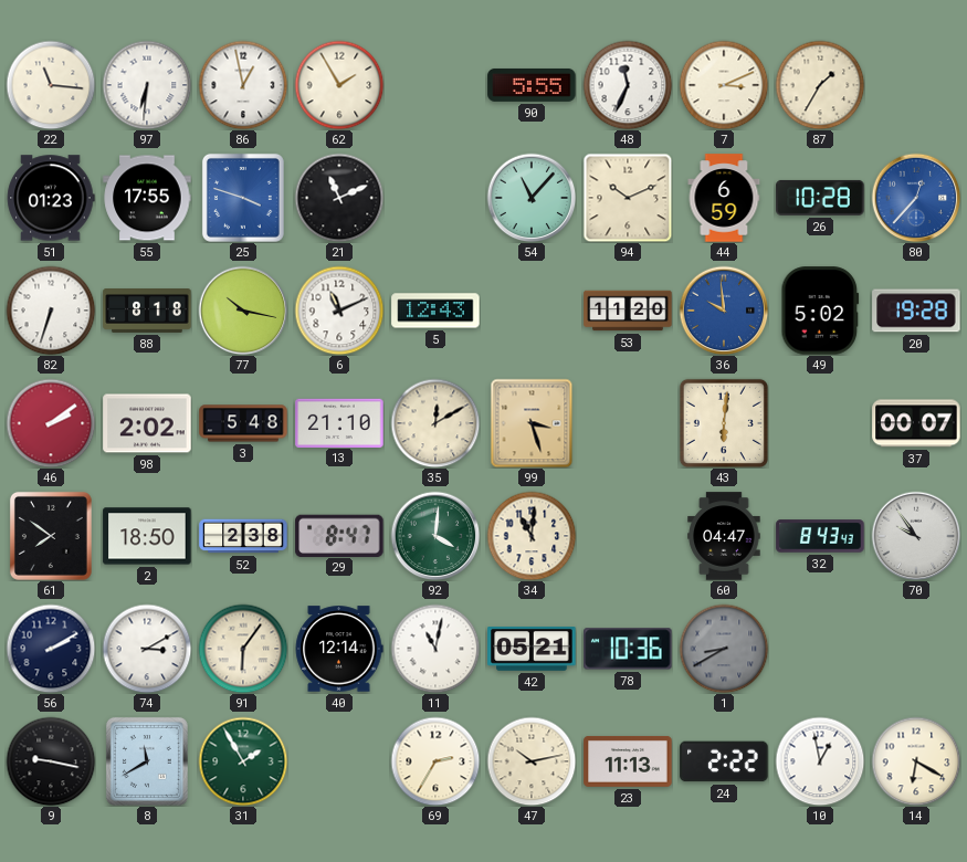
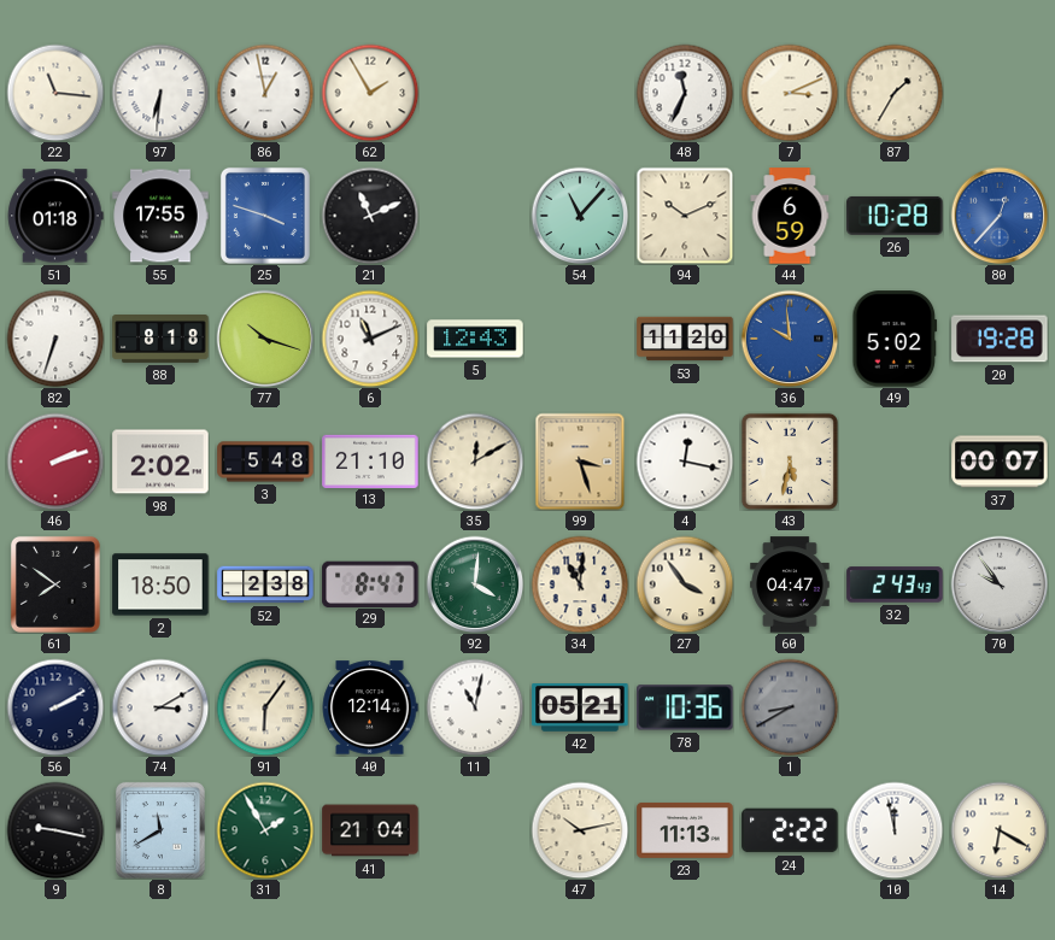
90: 5:55 -> none (532, 85)
51: 01:23 -> 01:18 (55, 216)
77: 10:17 -> 10:18 (265, 339)
46: 2:09 -> 2:12 (55, 462)
4: none -> 12:17 (685, 462)
43: 6:01 -> 5:32 (790, 462)
27: none -> 3:54 (685, 584)
32: 8:43 -> 2:43 (895, 584)
41: none -> 21:04 (370, 830)
69: 2:35 -> none (435, 761)
10: 12:58 -> 11:58 (895, 830)
